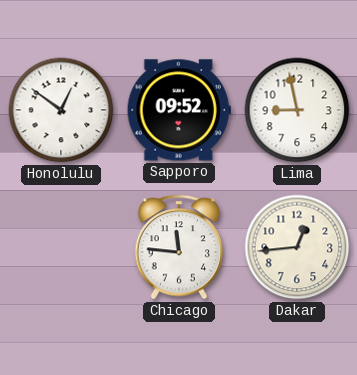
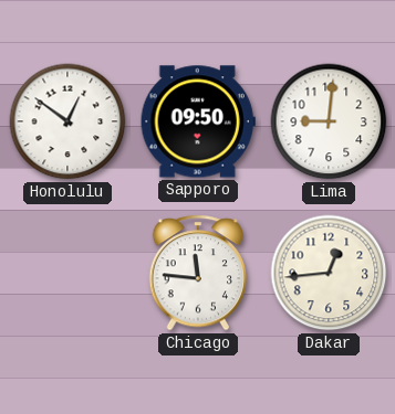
Sapporo: 09:52 -> 09:50 (198, 121)
Lima: 8:58 -> 9:01 (329, 121)
